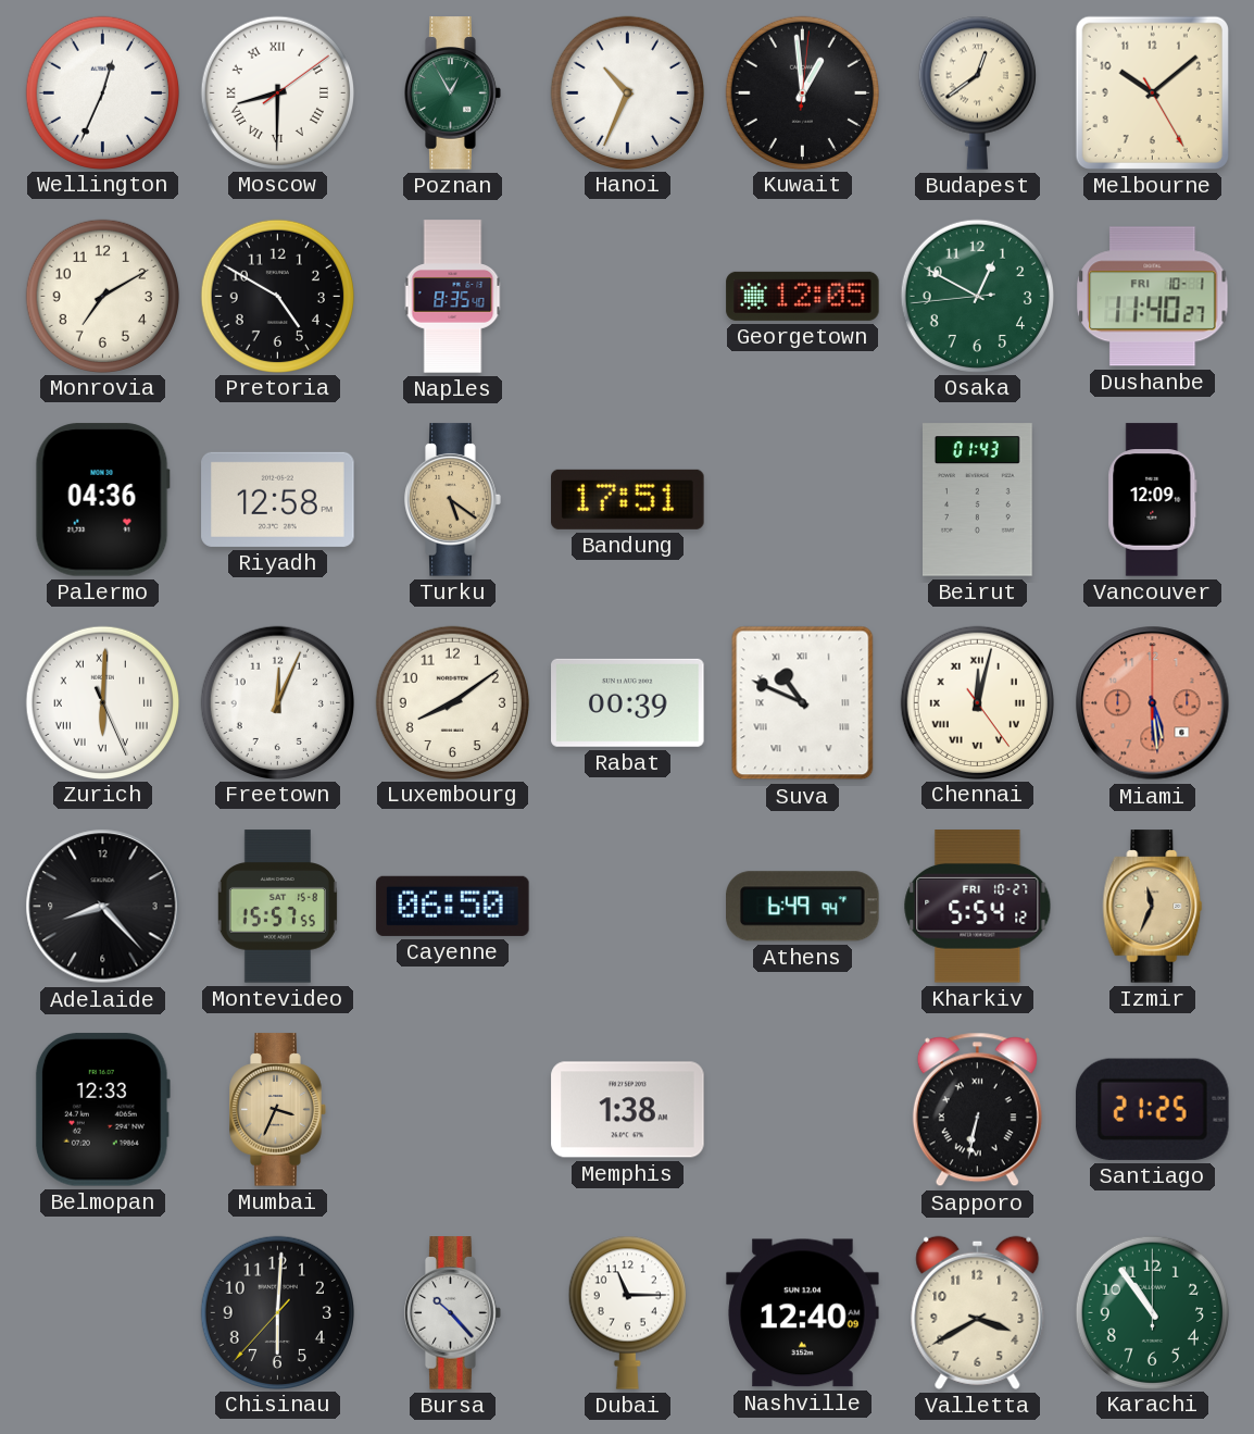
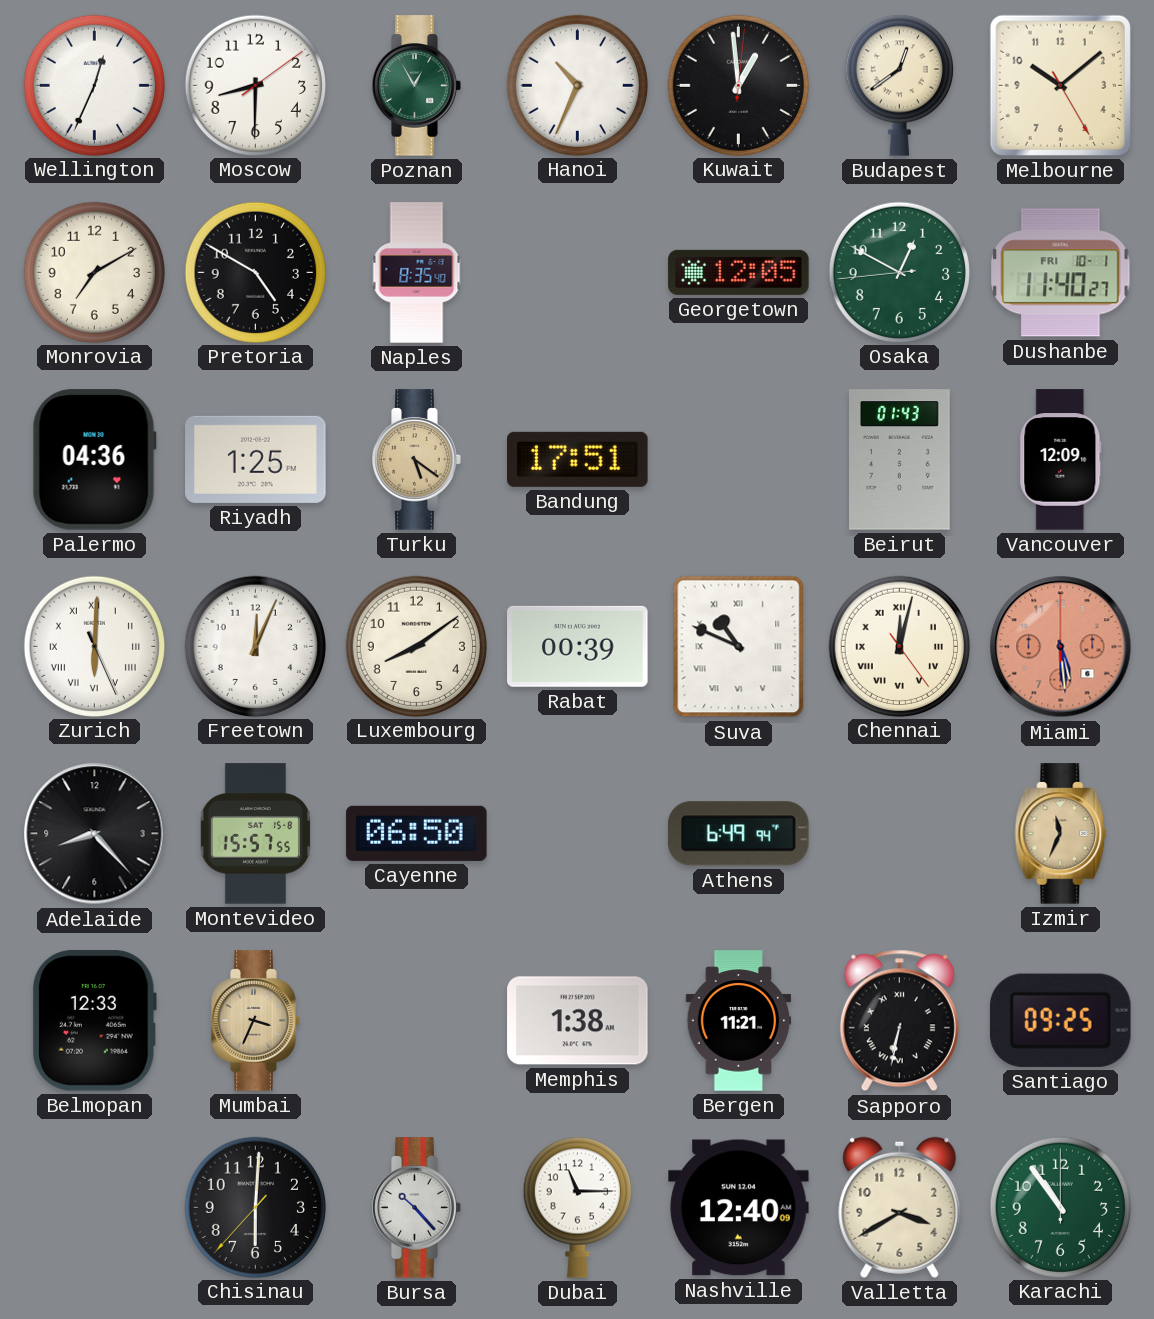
Moscow numerals: Roman -> Arabic (255, 85)
Riyadh: 12:58 -> 1:25 (256, 459)
Kharkiv: 5:54 -> none (978, 907)
Bergen: none -> 11:21 (739, 1021)
Santiago: 21:25 -> 09:25 (1060, 1020)
